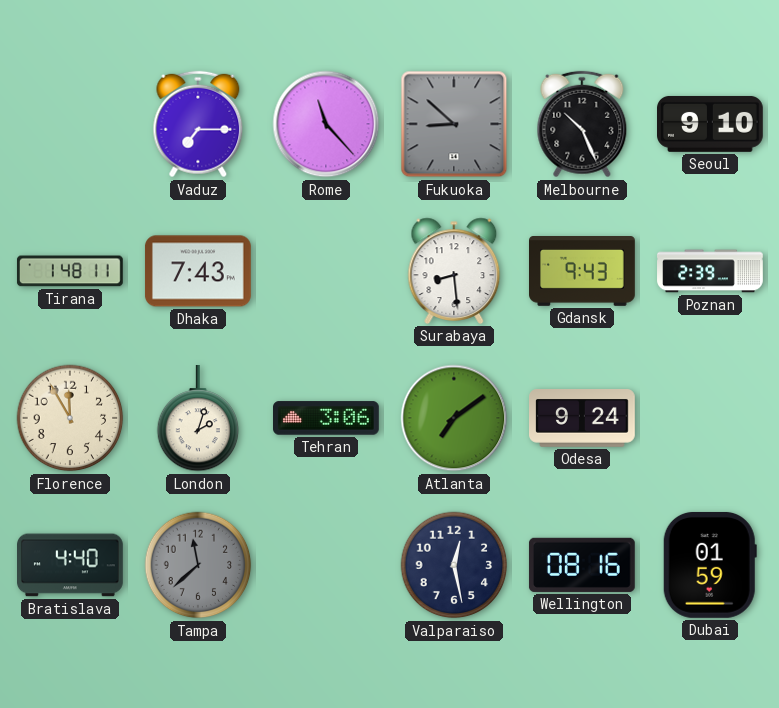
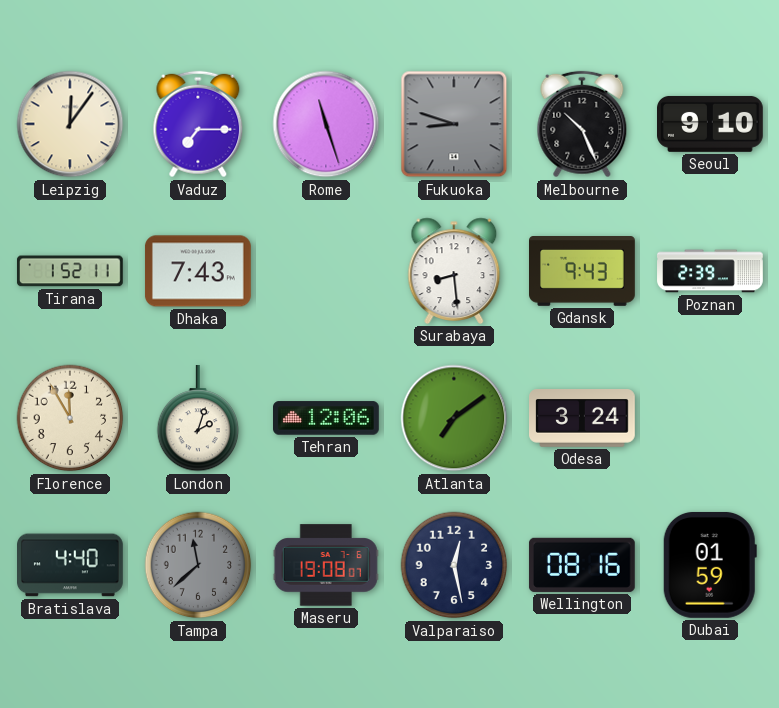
Leipzig: none -> 12:06 (70, 124)
Rome: 11:23 -> 11:27 (326, 124)
Fukuoka: 8:52 -> 8:48 (454, 124)
Tirana: 1:48 -> 1:52 (70, 271)
Tehran: 3:06 -> 12:06 (327, 418)
Odesa: 9:24 -> 3:24 (583, 419)
Maseru: none -> 19:08 (326, 565)
